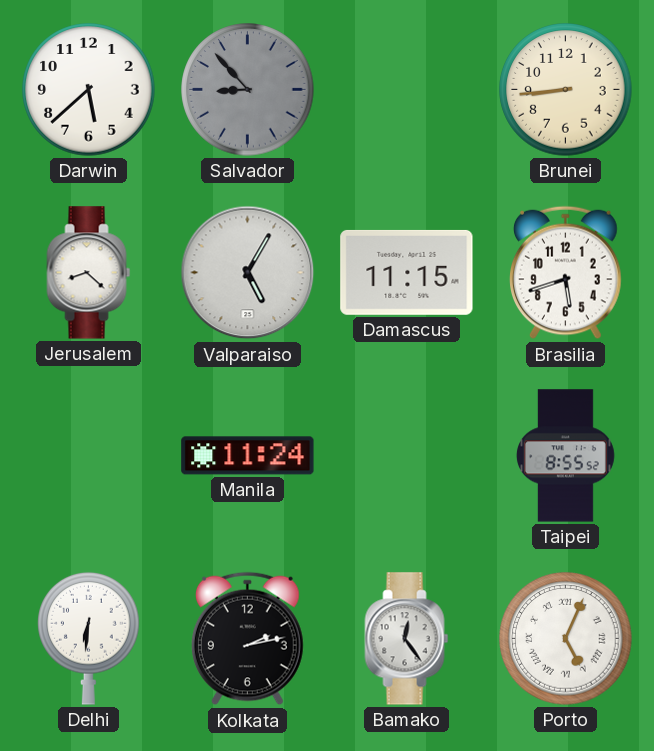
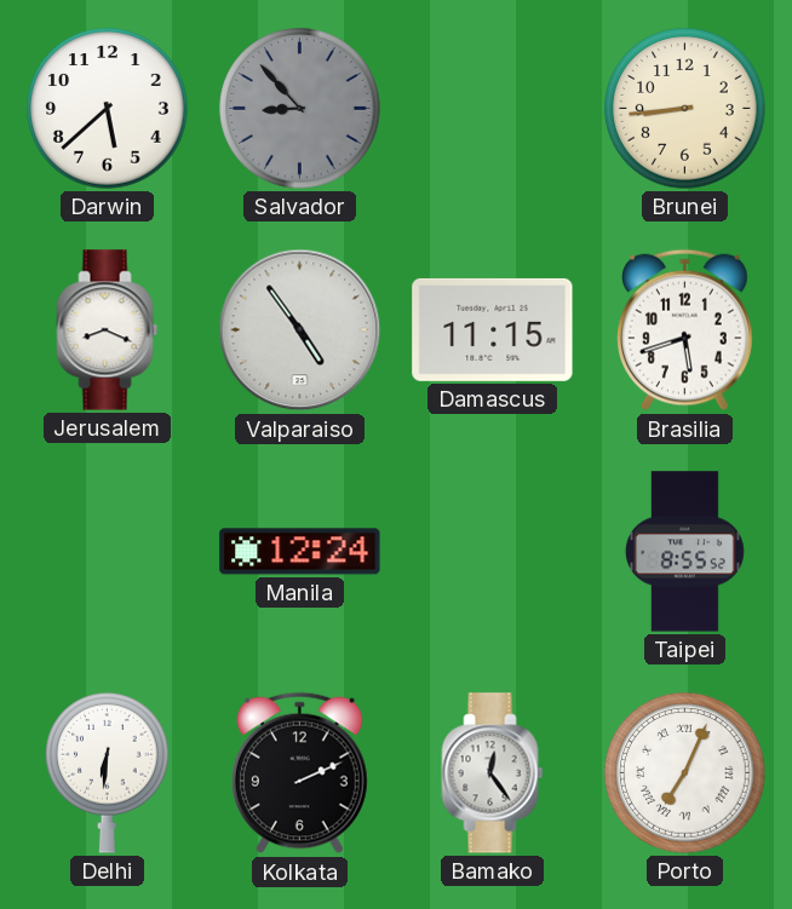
Jerusalem: 8:22 -> 8:19 (108, 330)
Valparaiso: 5:05 -> 4:54 (300, 330)
Manila: 11:24 -> 12:24 (300, 552)
Kolkata: 2:13 -> 2:11 (300, 773)
Porto: 5:04 -> 7:04 (685, 773)
